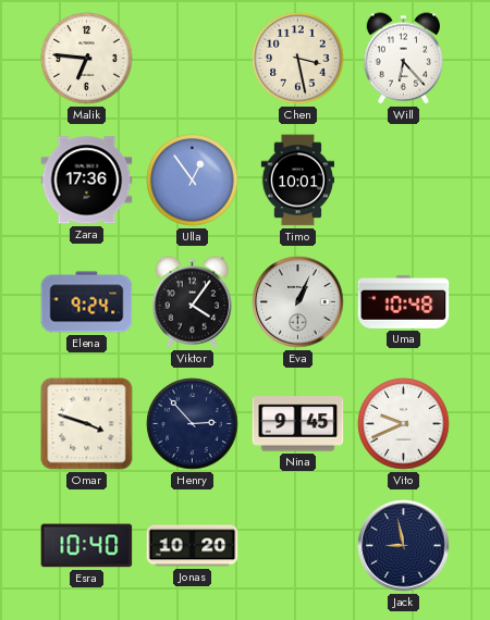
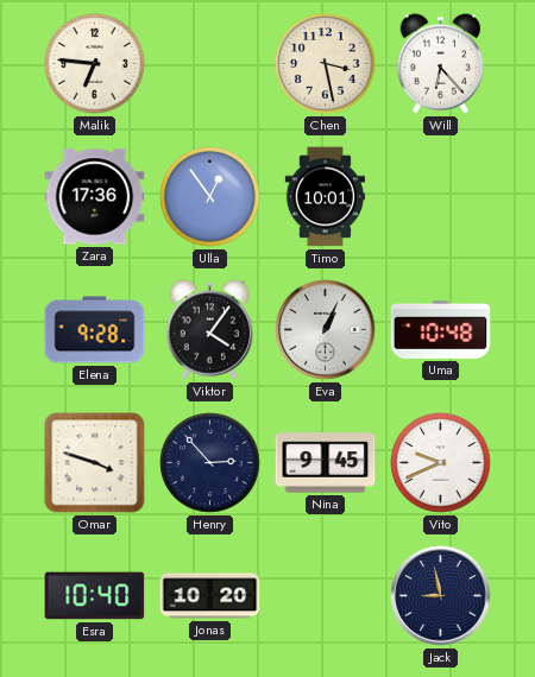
Elena: 9:24 -> 9:28 (95, 330)
